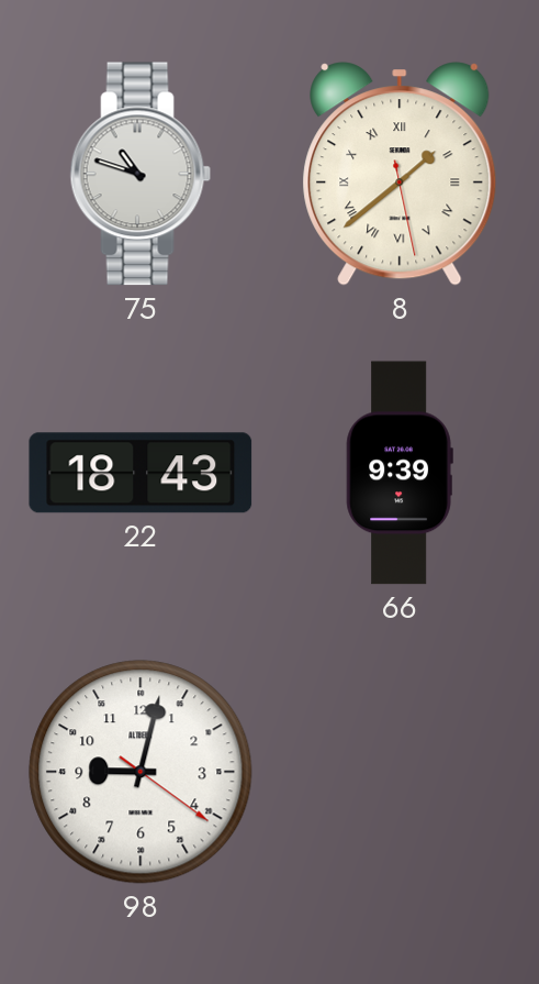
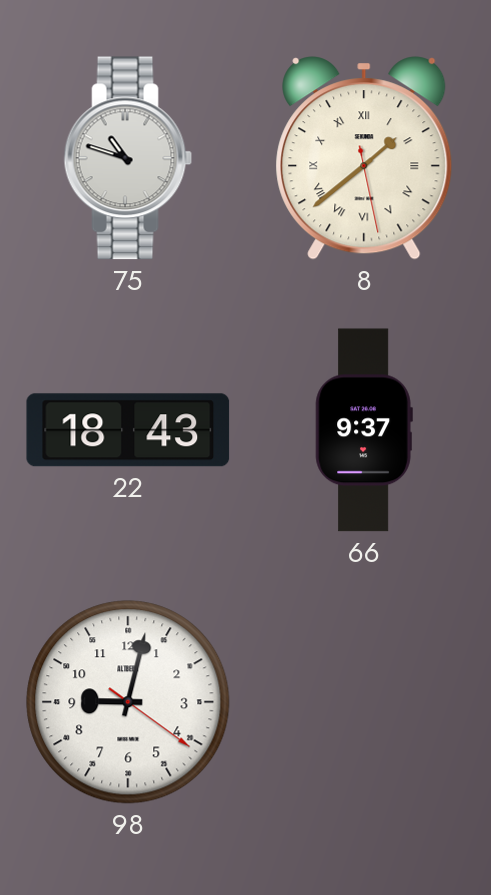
66: 9:39 -> 9:37 (364, 430)
